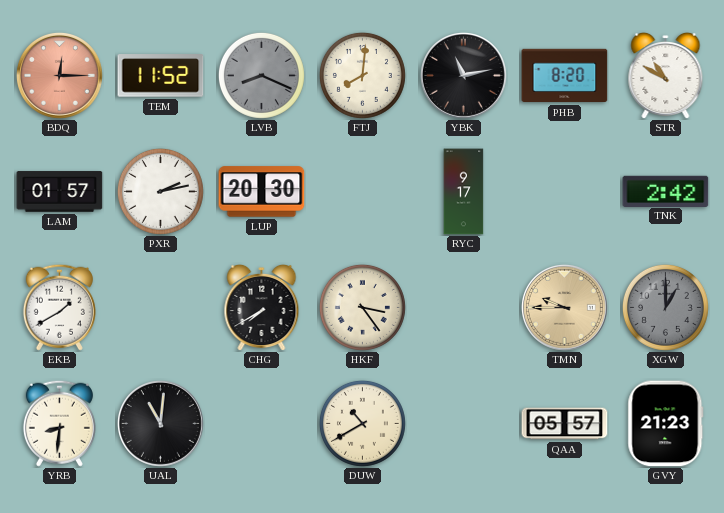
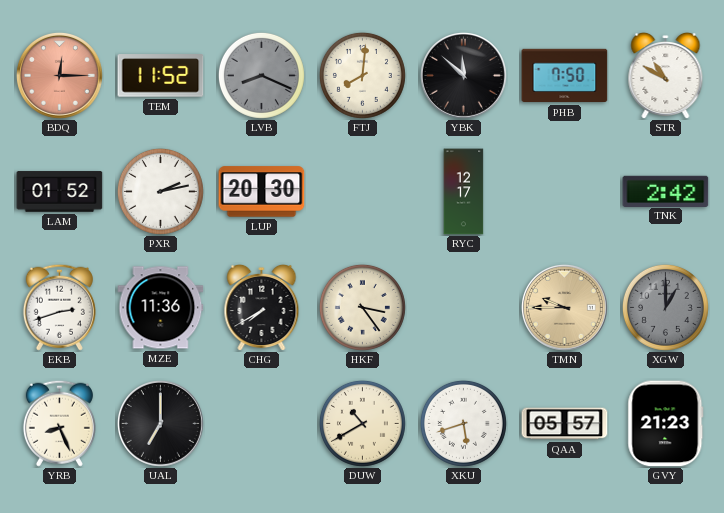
YBK: 11:13 -> 11:52 (463, 75)
PHB: 8:20 -> 7:50 (565, 76)
LAM: 01:57 -> 01:52 (60, 192)
RYC: 9:17 -> 12:17 (464, 192)
EKB: 1:40 -> 2:42 (59, 307)
MZE: none -> 11:36 (161, 308)
YRB: 8:31 -> 8:26 (59, 423)
UAL: 11:01 -> 7:00 (160, 423)
XKU: none -> 5:42 (463, 423)
